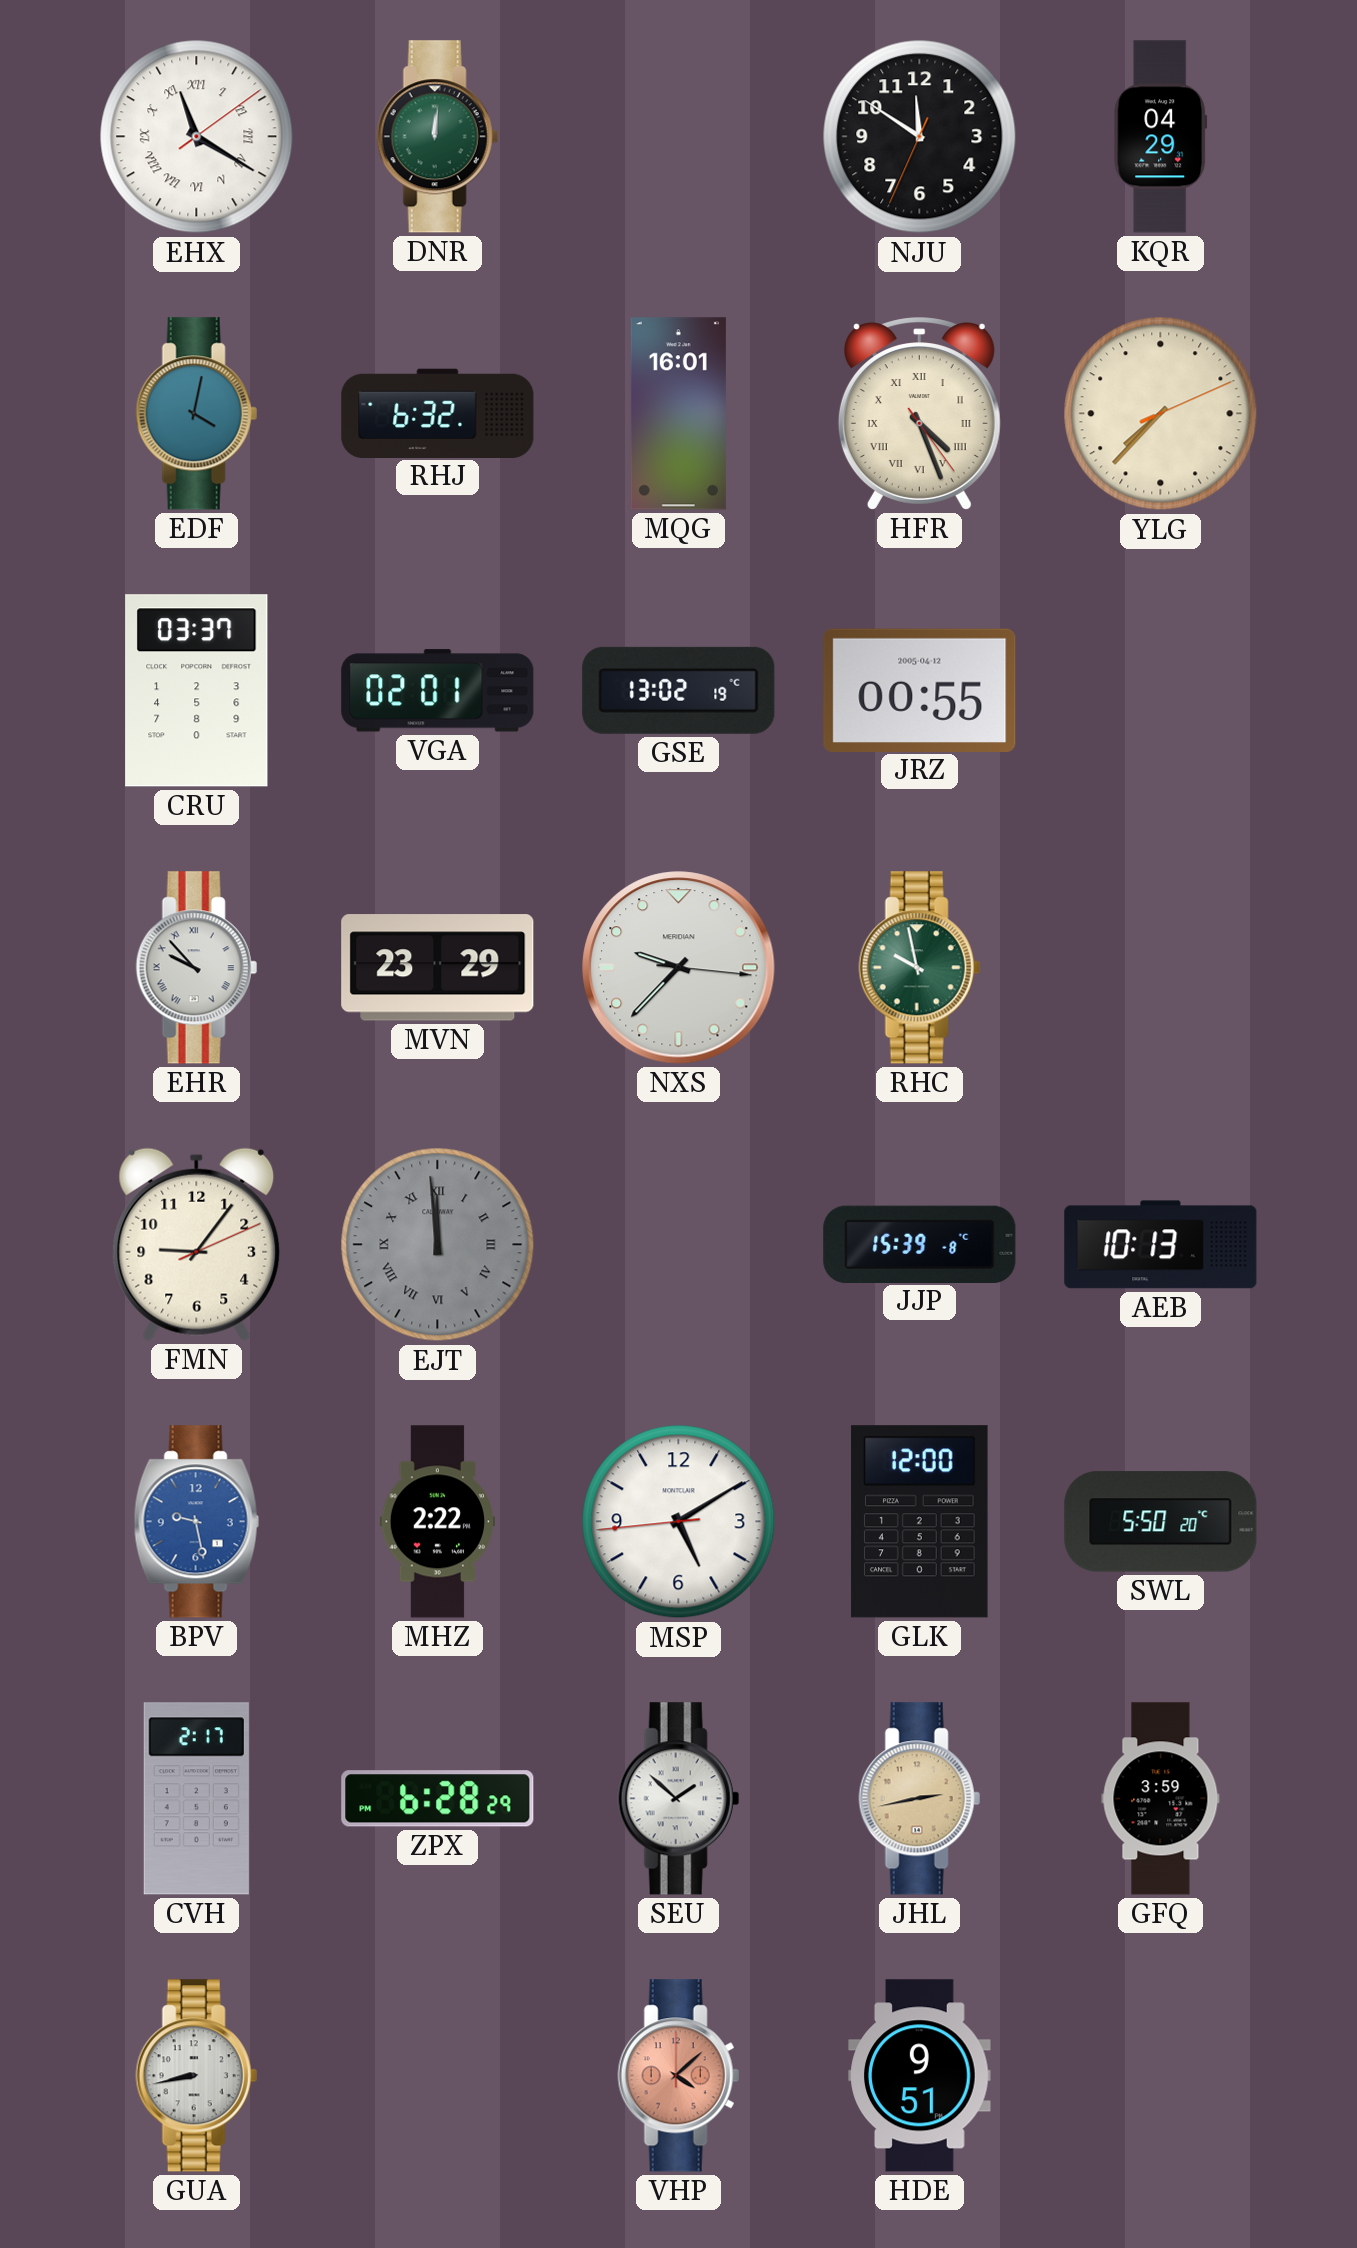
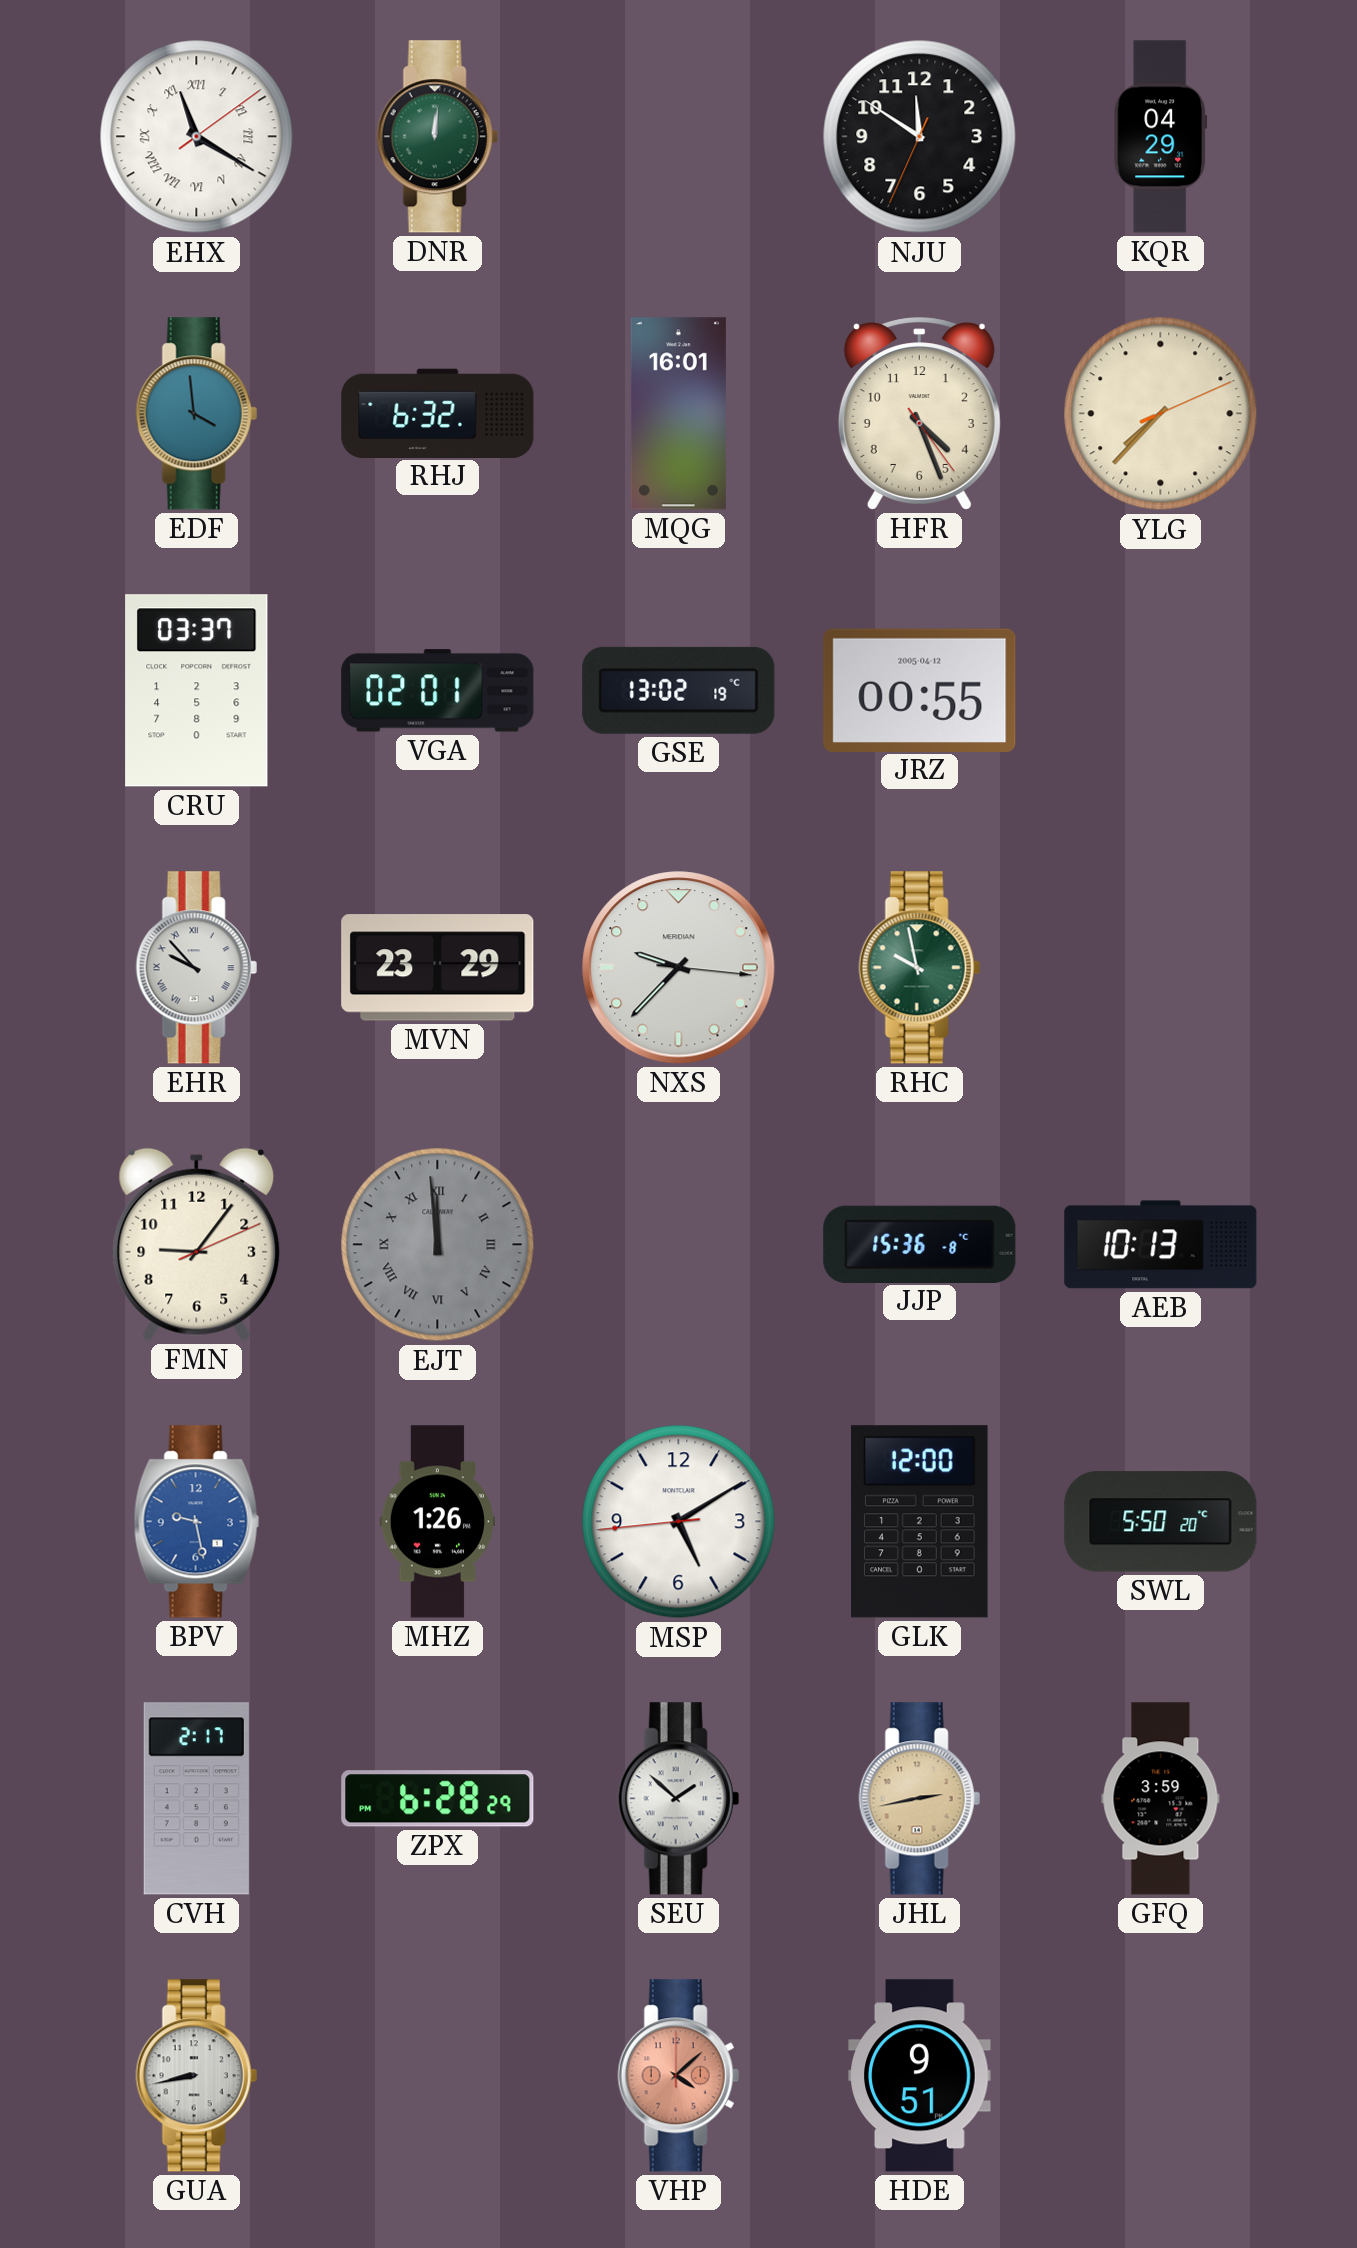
EDF: 4:02 -> 3:59 (196, 414)
HFR numerals: Roman -> Arabic (919, 414)
JJP: 15:39 -> 15:36 (920, 1244)
MHZ: 2:22 -> 1:26 (437, 1522)
